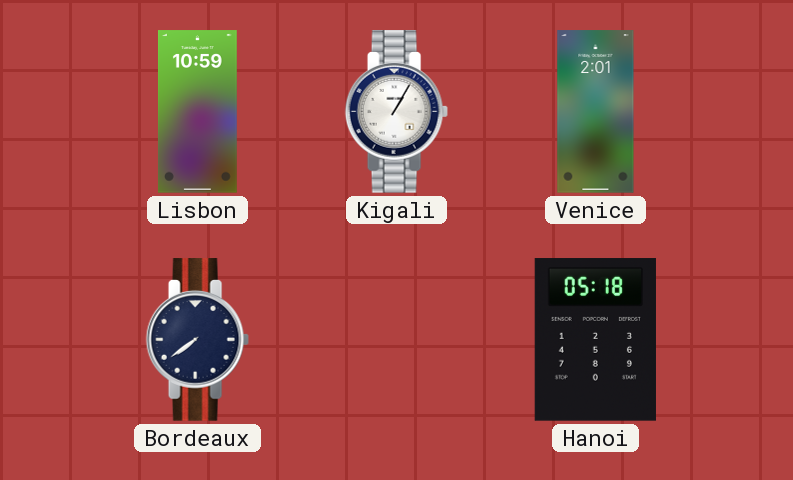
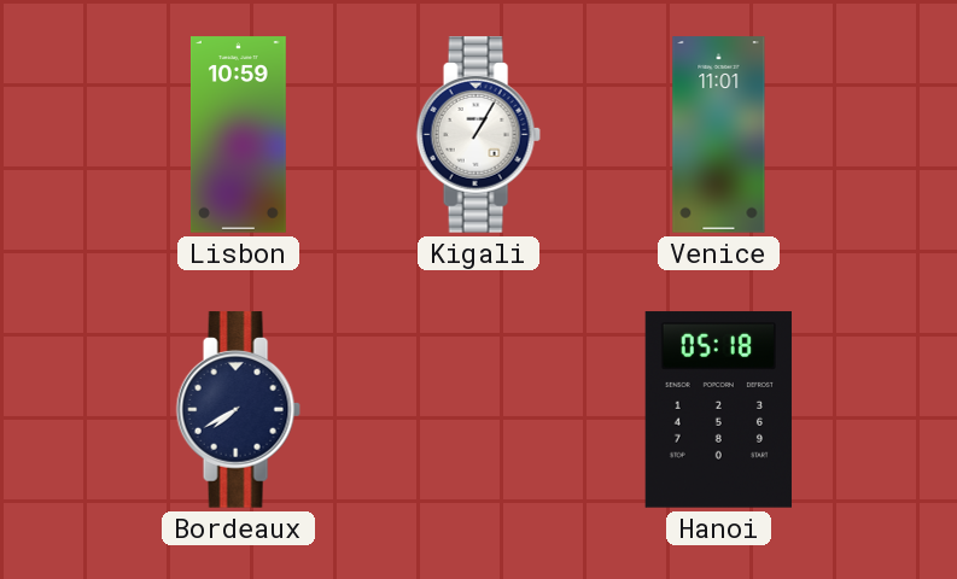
Venice: 2:01 -> 11:01 (719, 135)
Bordeaux: 7:39 -> 7:40 (238, 410)
